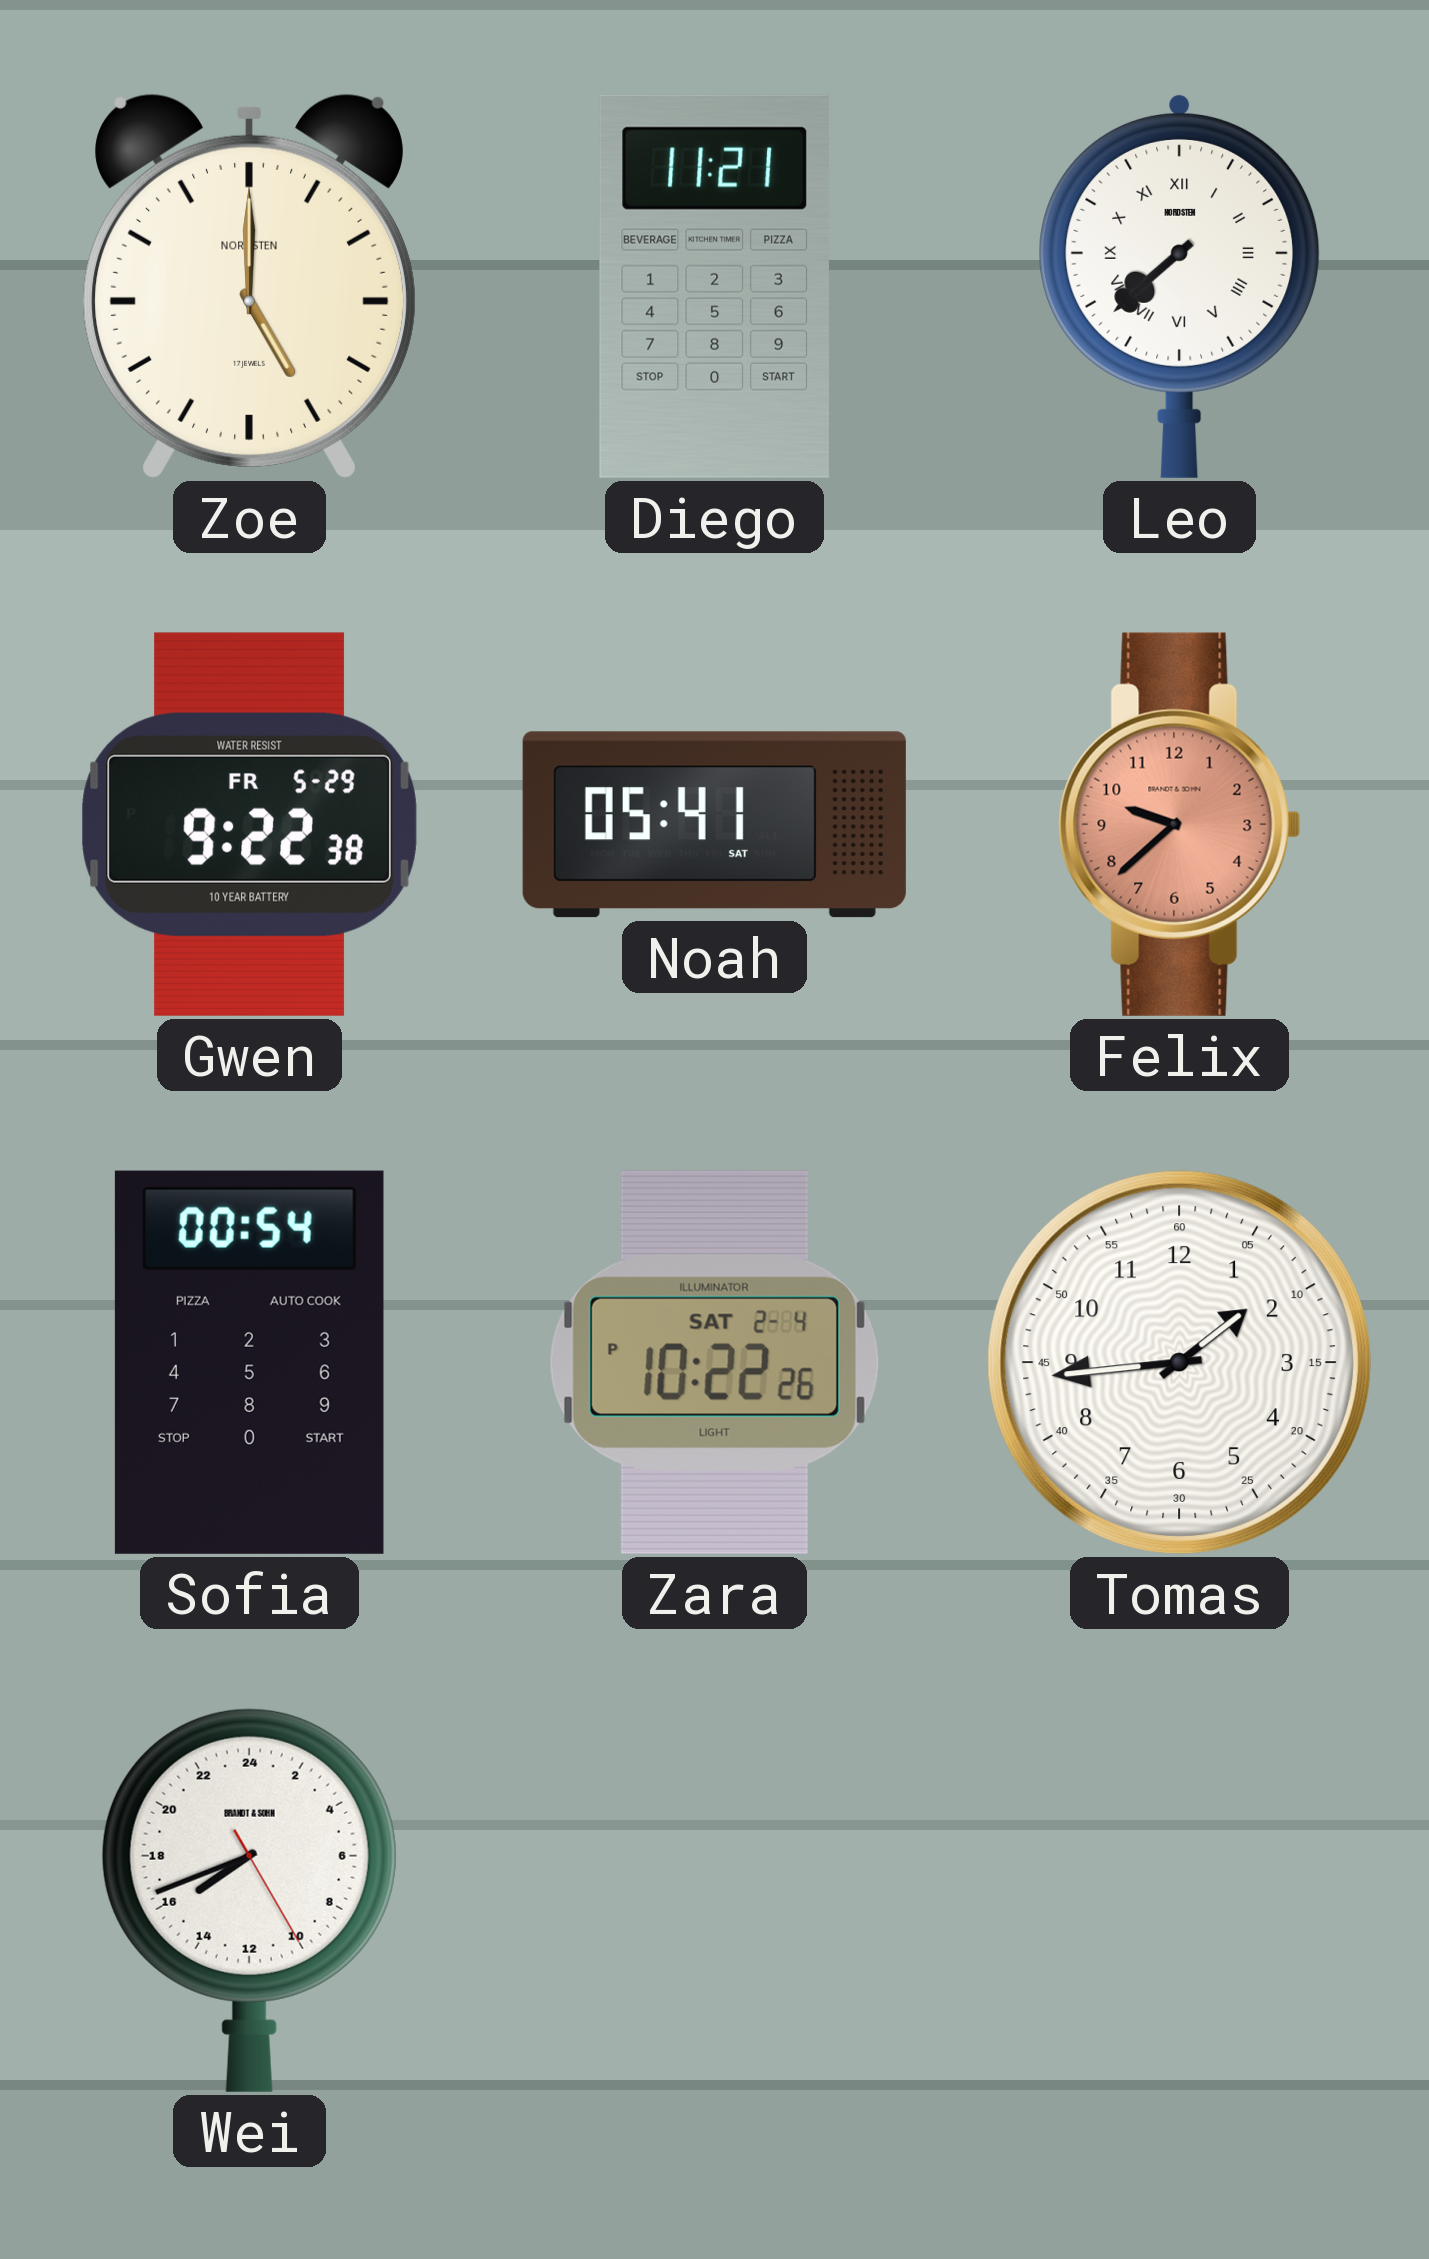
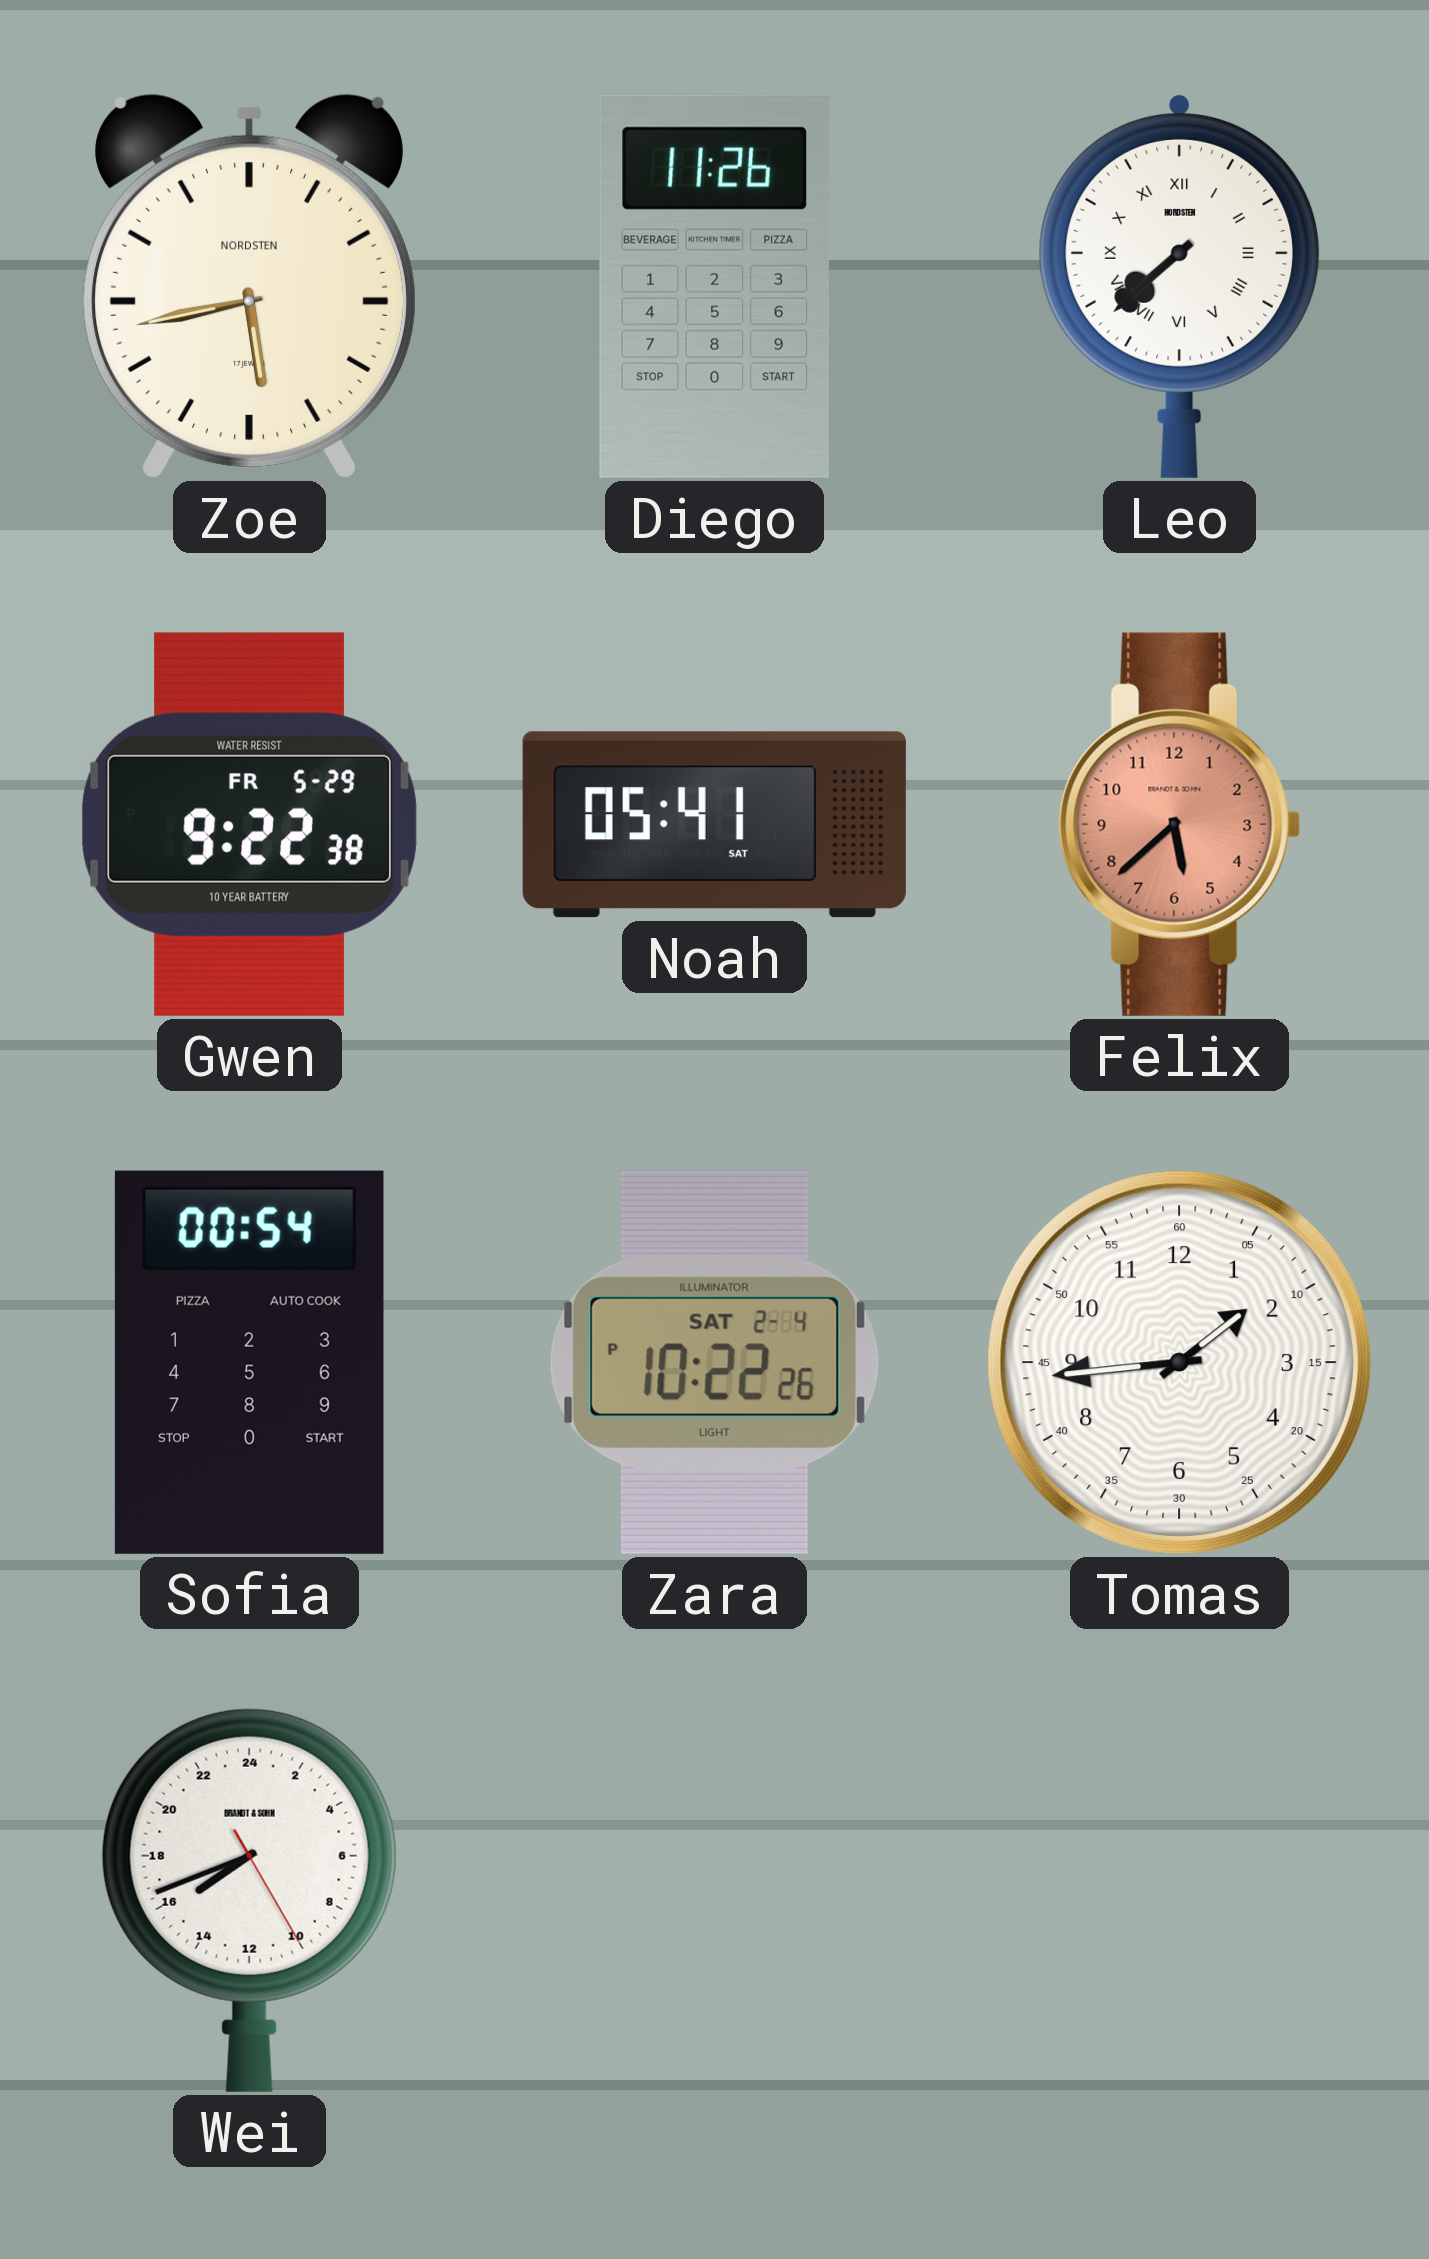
Zoe: 5:00 -> 5:43 (249, 286)
Diego: 11:21 -> 11:26 (714, 286)
Felix: 9:38 -> 5:38 (1180, 824)
